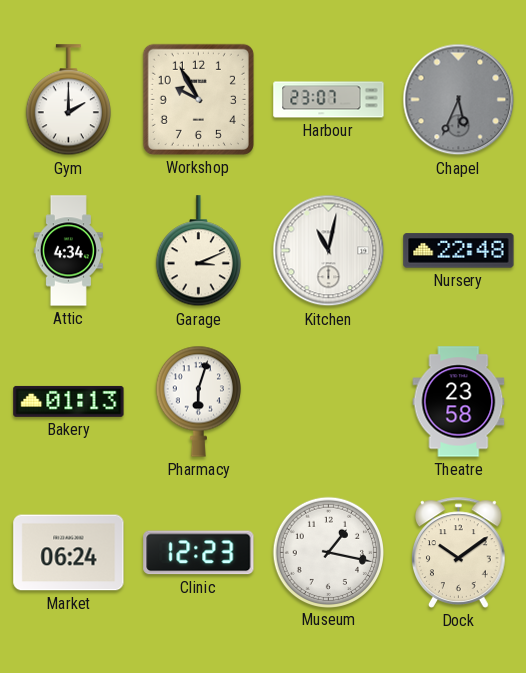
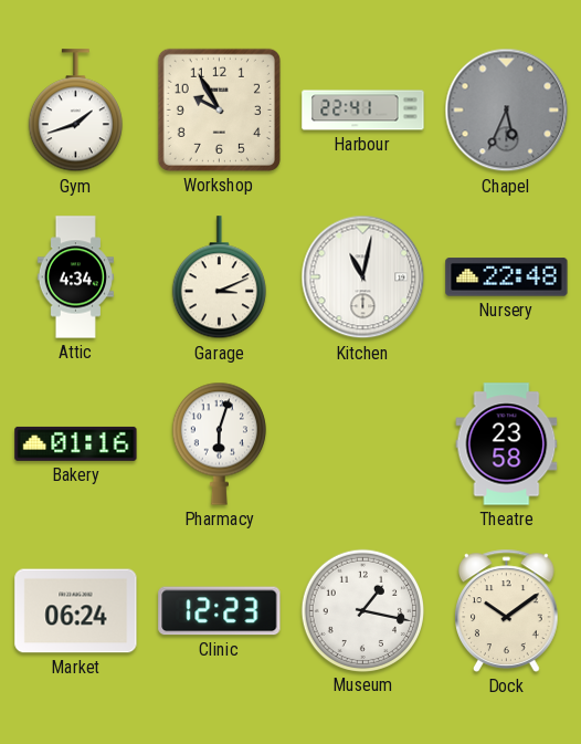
Gym: 2:00 -> 1:42 (75, 111)
Harbour: 23:07 -> 22:41 (363, 111)
Bakery: 01:13 -> 01:16 (76, 443)
